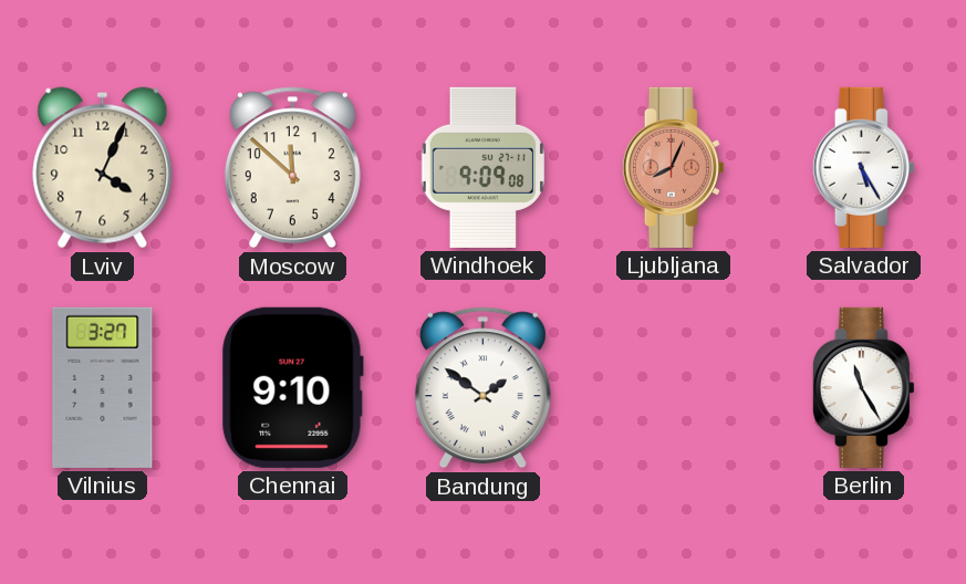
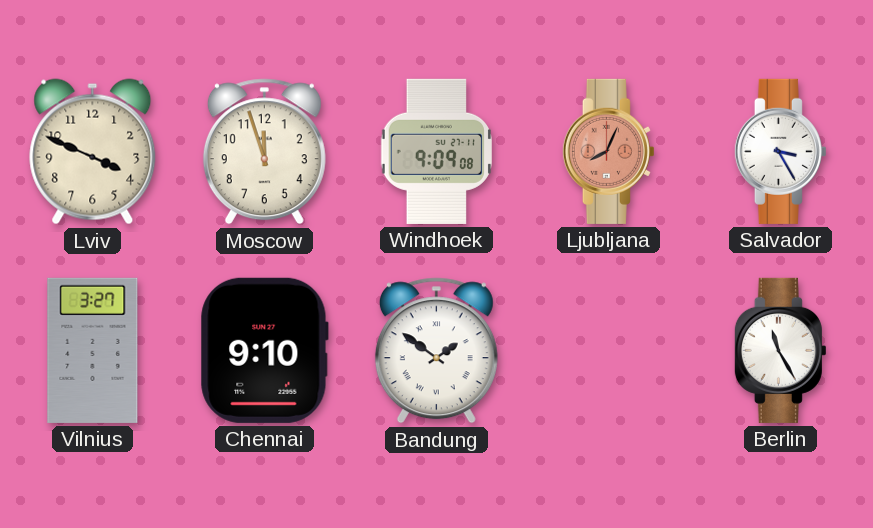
Lviv: 4:04 -> 3:49 (93, 152)
Moscow: 11:52 -> 11:57 (264, 152)
Salvador: 5:25 -> 3:25 (780, 151)
